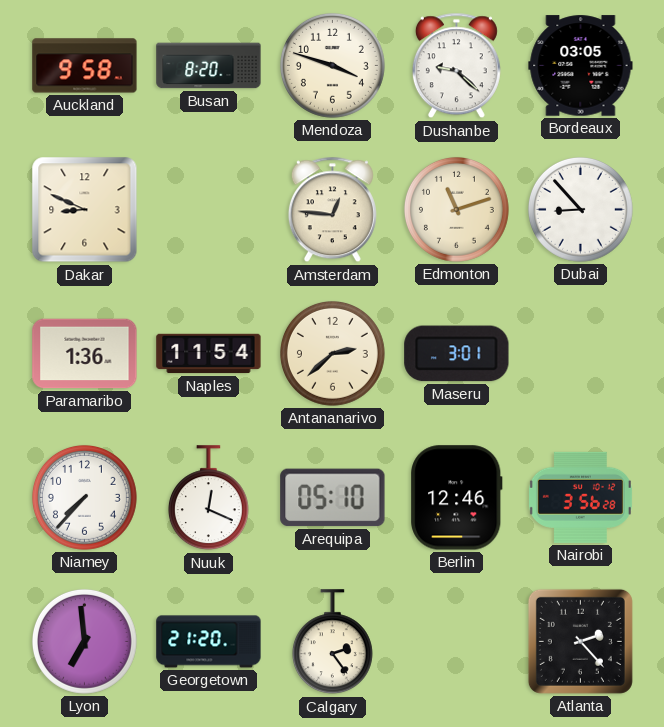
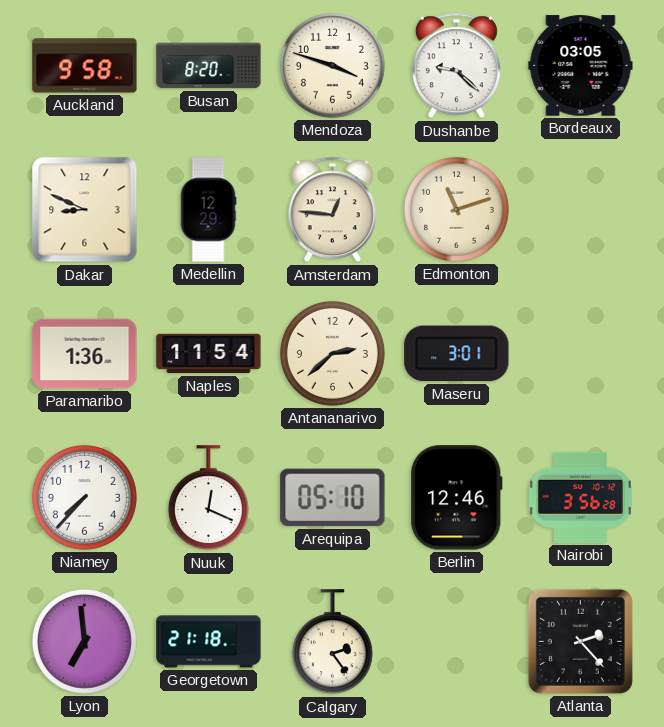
Medellin: none -> 12:29 (208, 210)
Dubai: 8:53 -> none (580, 209)
Georgetown: 21:20 -> 21:18 (209, 642)
